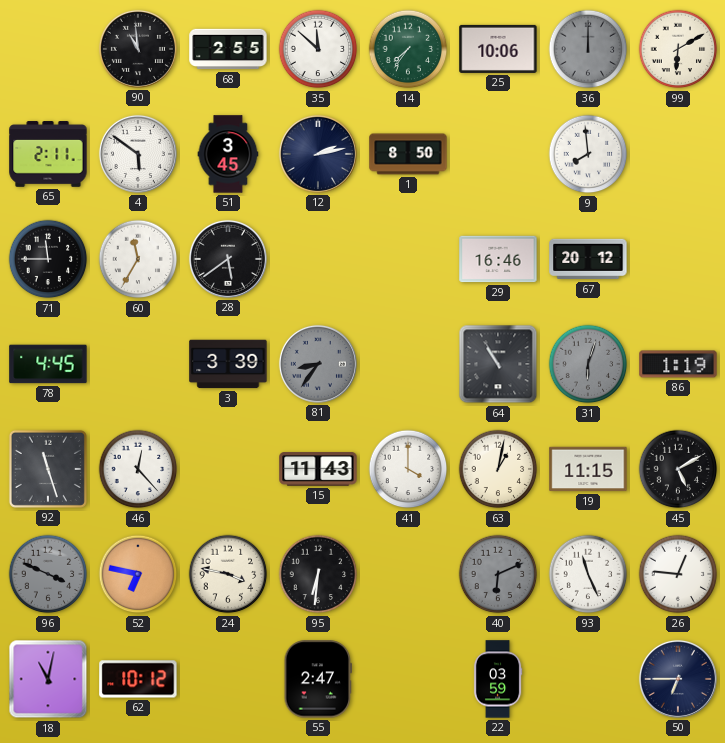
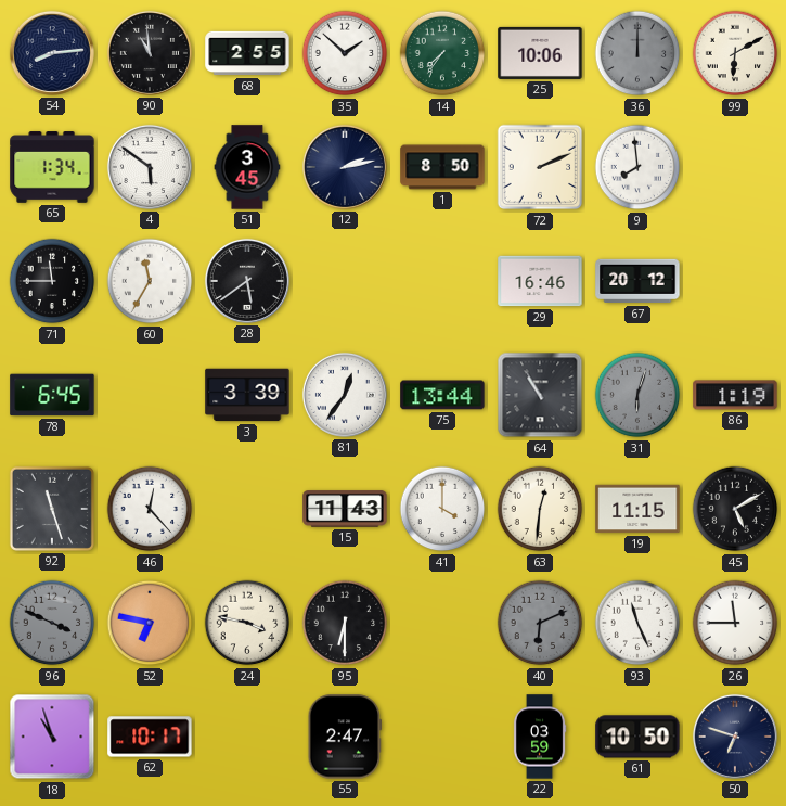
54: none -> 8:14 (52, 53)
35: 11:52 -> 1:52 (345, 53)
65: 2:11 -> 1:34 (52, 167)
72: none -> 2:11 (540, 167)
78: 4:45 -> 6:45 (52, 395)
81: 8:36 -> 12:36 (345, 395)
81 dial: grey -> white (345, 395)
75: none -> 13:44 (442, 395)
63: 1:02 -> 12:31 (540, 509)
95: 6:31 -> 6:30 (345, 623)
26: 12:46 -> 11:45 (735, 623)
18: 11:02 -> 10:57 (52, 737)
62: 10:12 -> 10:17 (150, 737)
61: none -> 10:50 (637, 737)
50: 6:45 -> 6:48 (735, 737)
